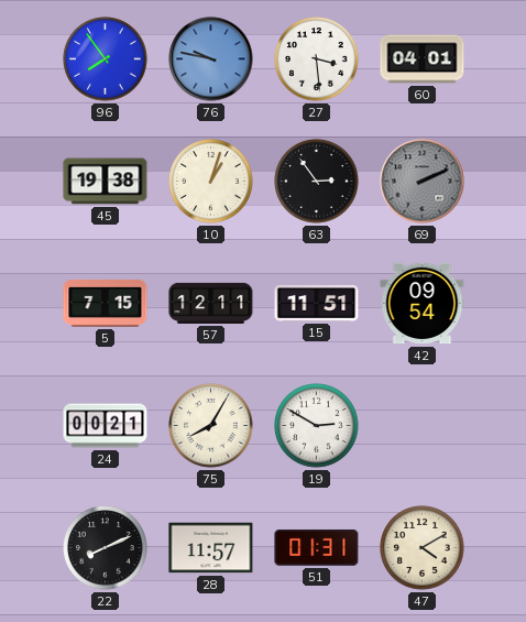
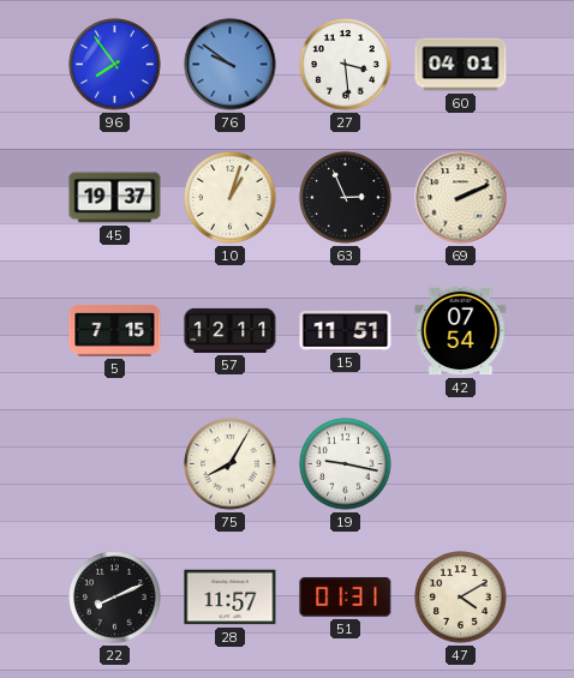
76: 9:47 -> 9:51 (231, 65)
45: 19:38 -> 19:37 (115, 198)
63: 2:54 -> 2:56 (346, 198)
69 dial: grey -> cream (461, 198)
42: 09:54 -> 07:54 (461, 331)
24: 00:21 -> none (106, 426)
19: 2:50 -> 9:17 (346, 464)
